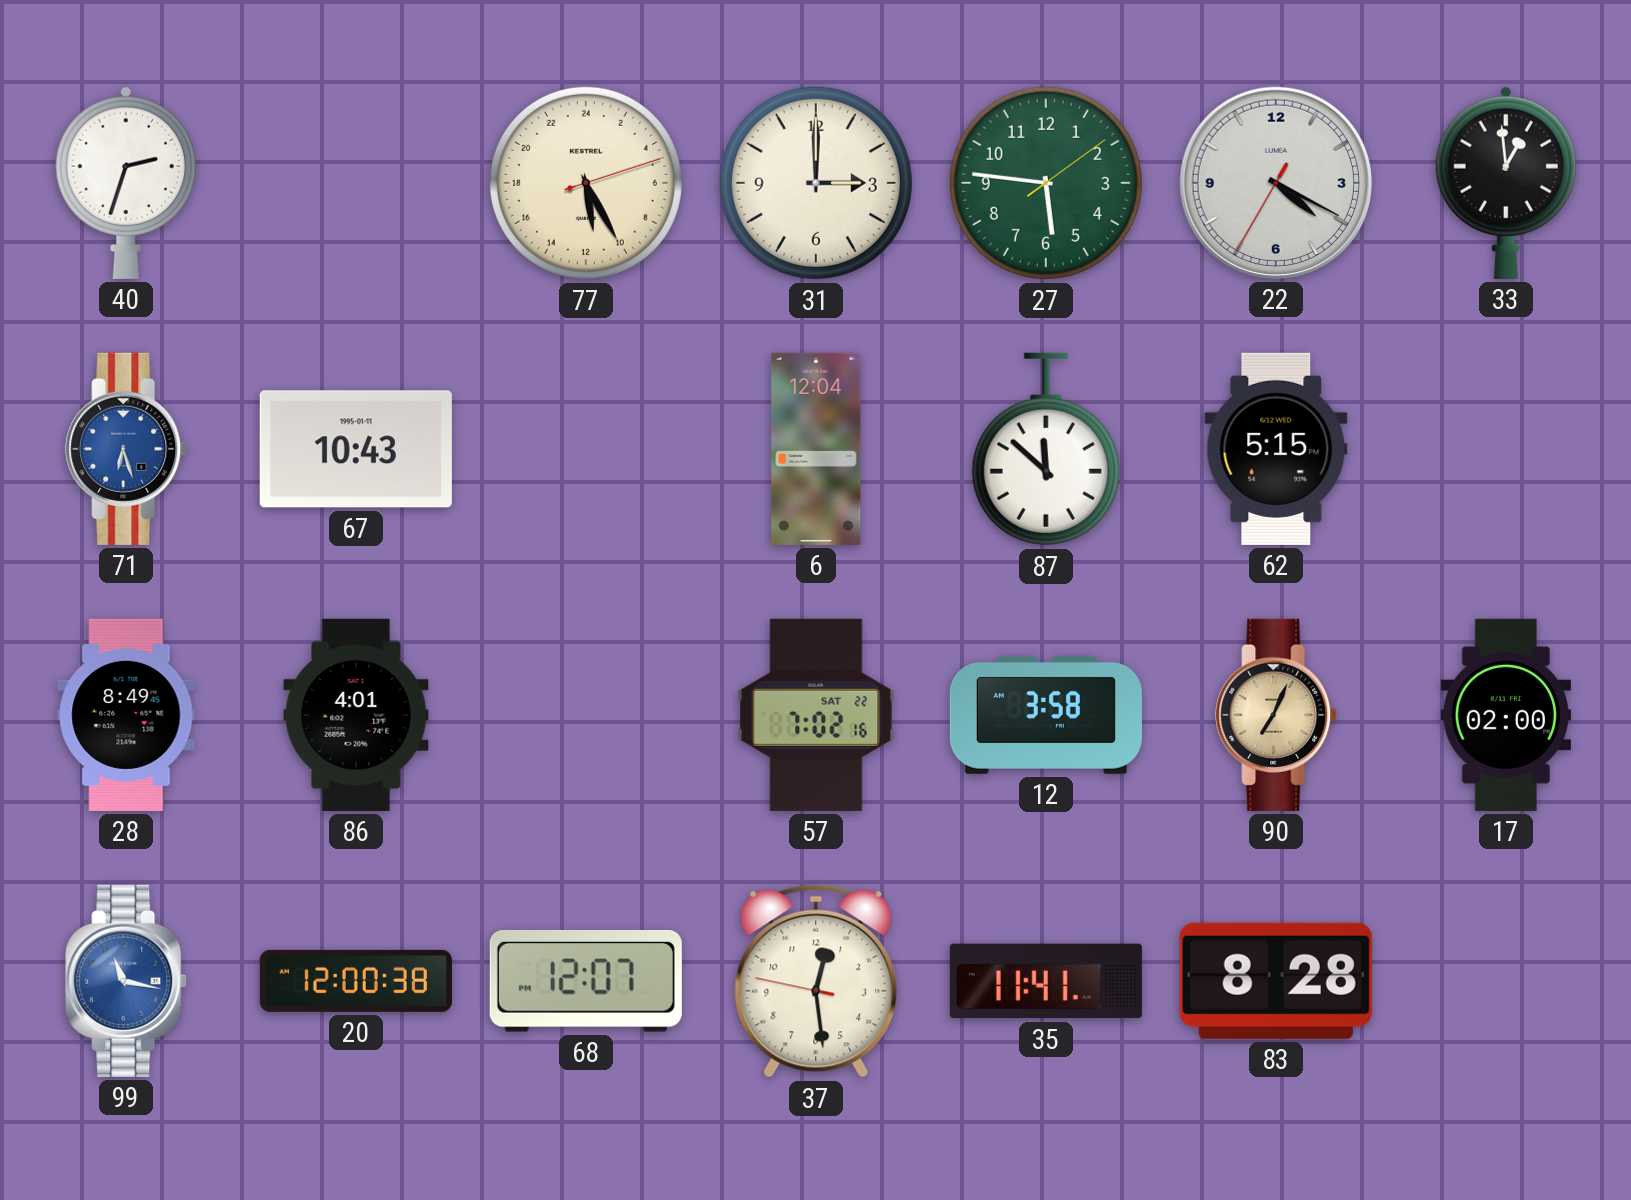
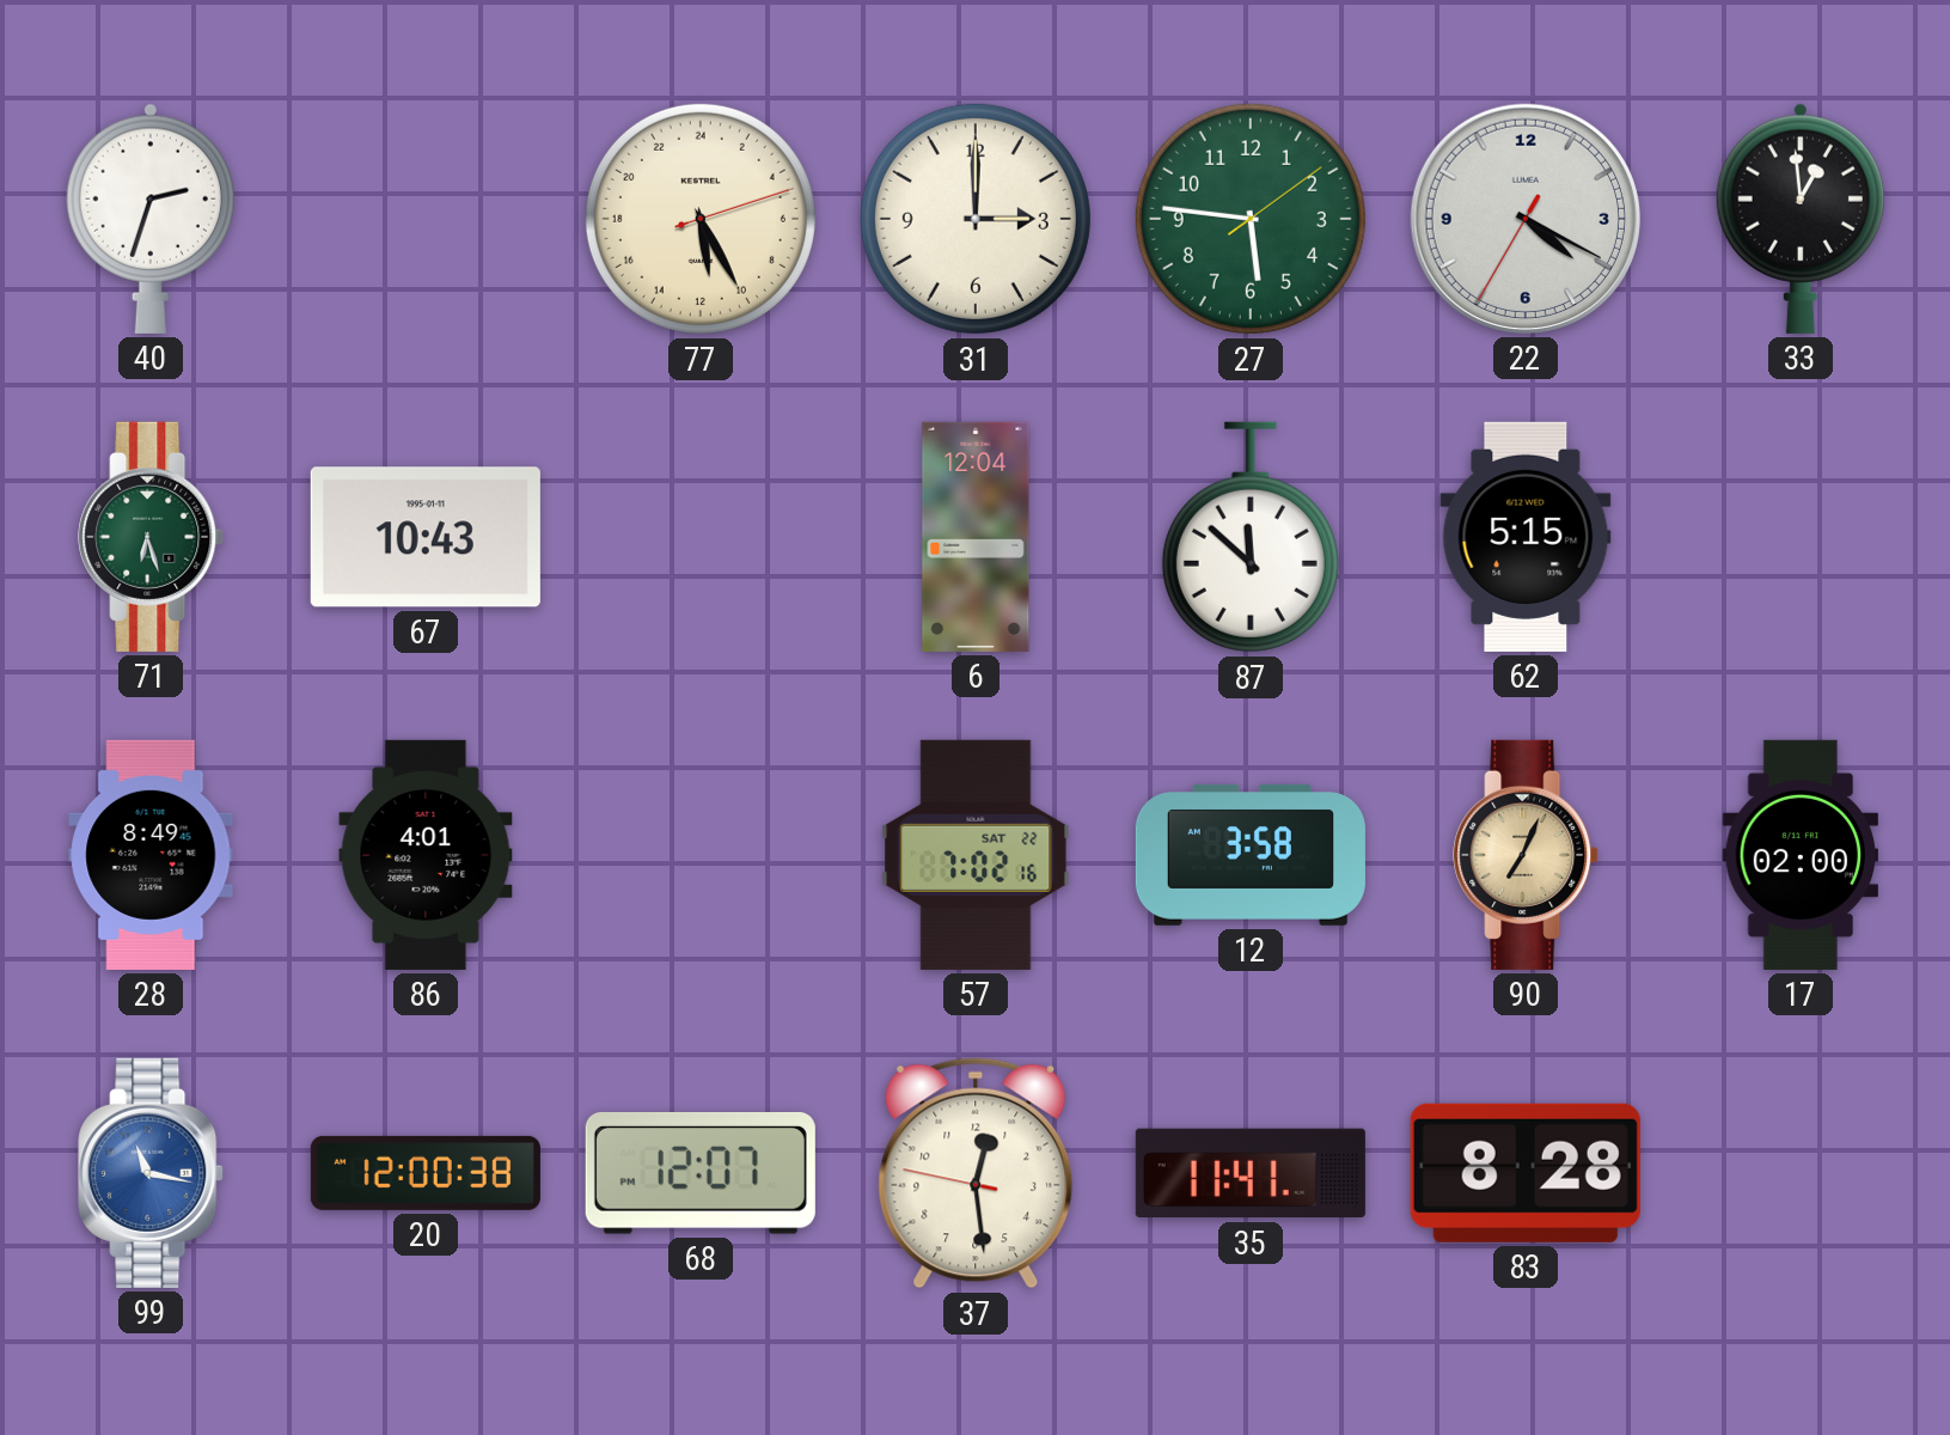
71 dial: blue -> green (151, 537)
